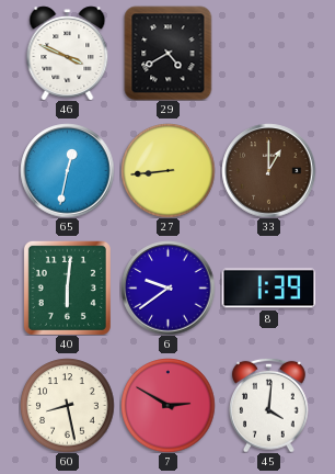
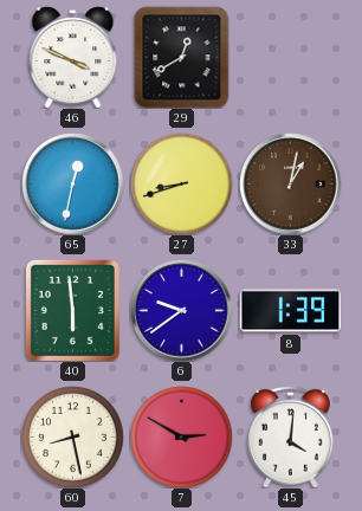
29: 4:40 -> 12:40 (182, 57)
27: 8:44 -> 8:42 (181, 183)
33: 1:00 -> 1:02 (290, 183)
40: 6:01 -> 5:59 (72, 310)
